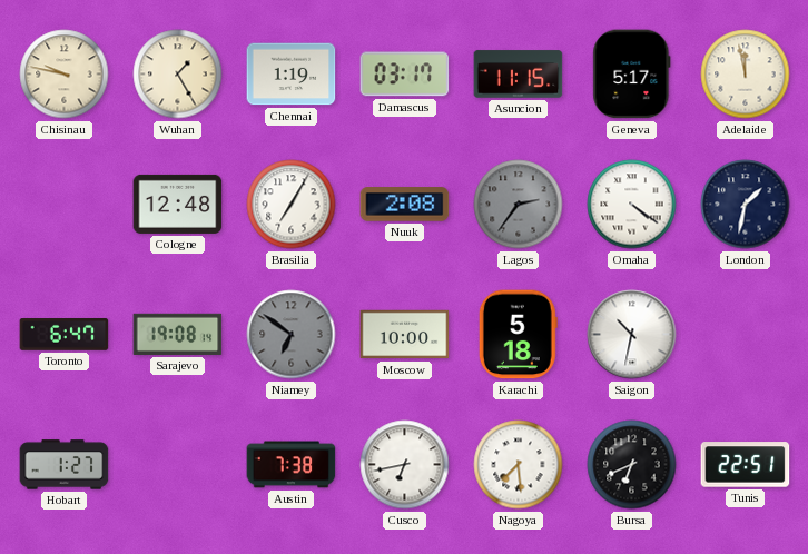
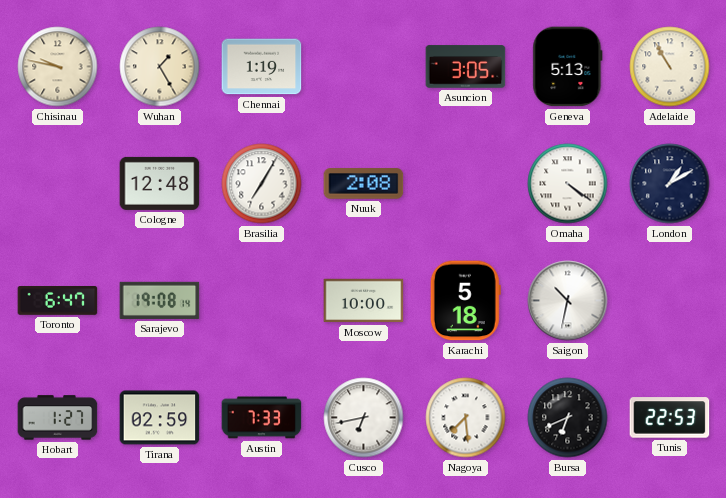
Damascus: 03:17 -> none (405, 75)
Asuncion: 11:15 -> 3:05 (466, 67)
Geneva: 5:17 -> 5:13 (568, 67)
Adelaide: 11:58 -> 10:55 (670, 67)
Lagos: 2:36 -> none (519, 205)
London: 1:32 -> 1:10 (670, 184)
Niamey: 6:51 -> none (292, 335)
Tirana: none -> 02:59 (160, 418)
Austin: 7:38 -> 7:33 (262, 418)
Tunis: 22:51 -> 22:53 (670, 418)
